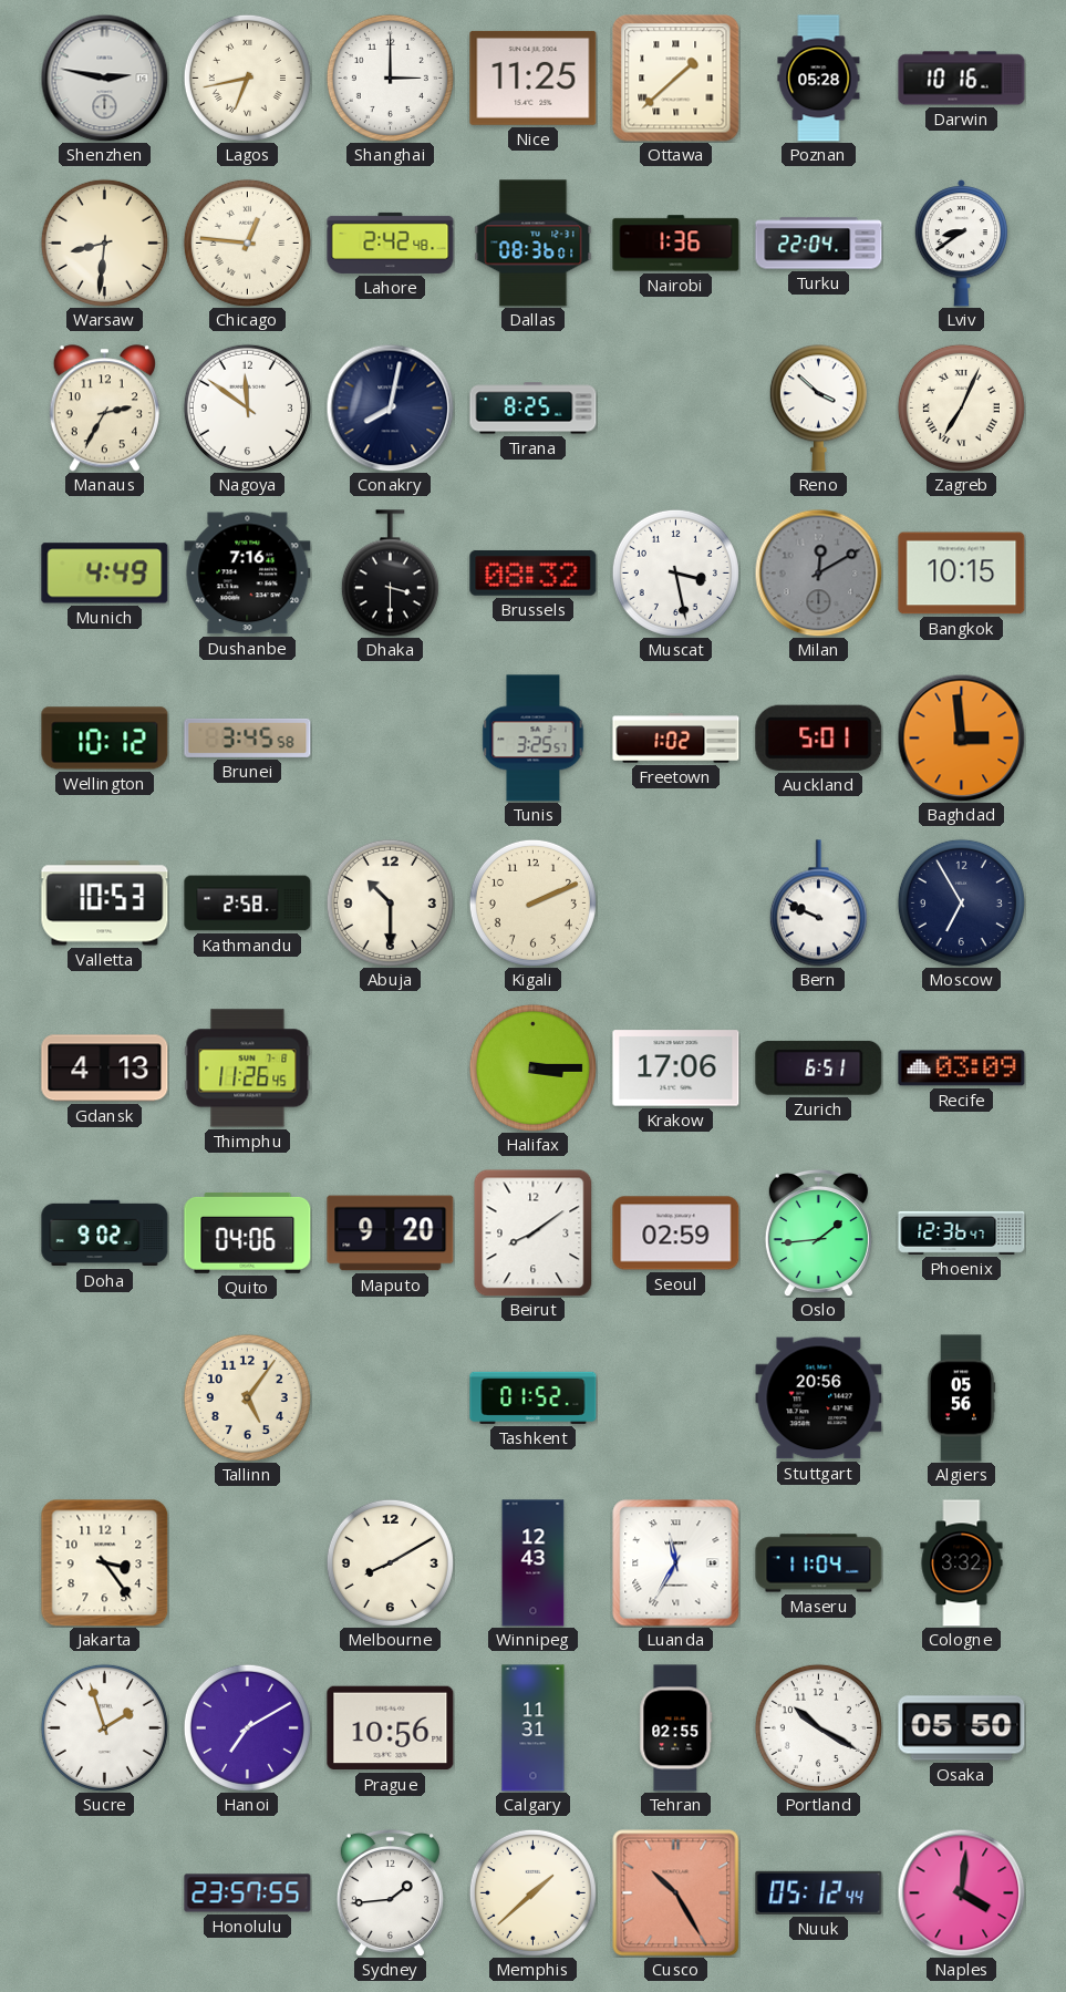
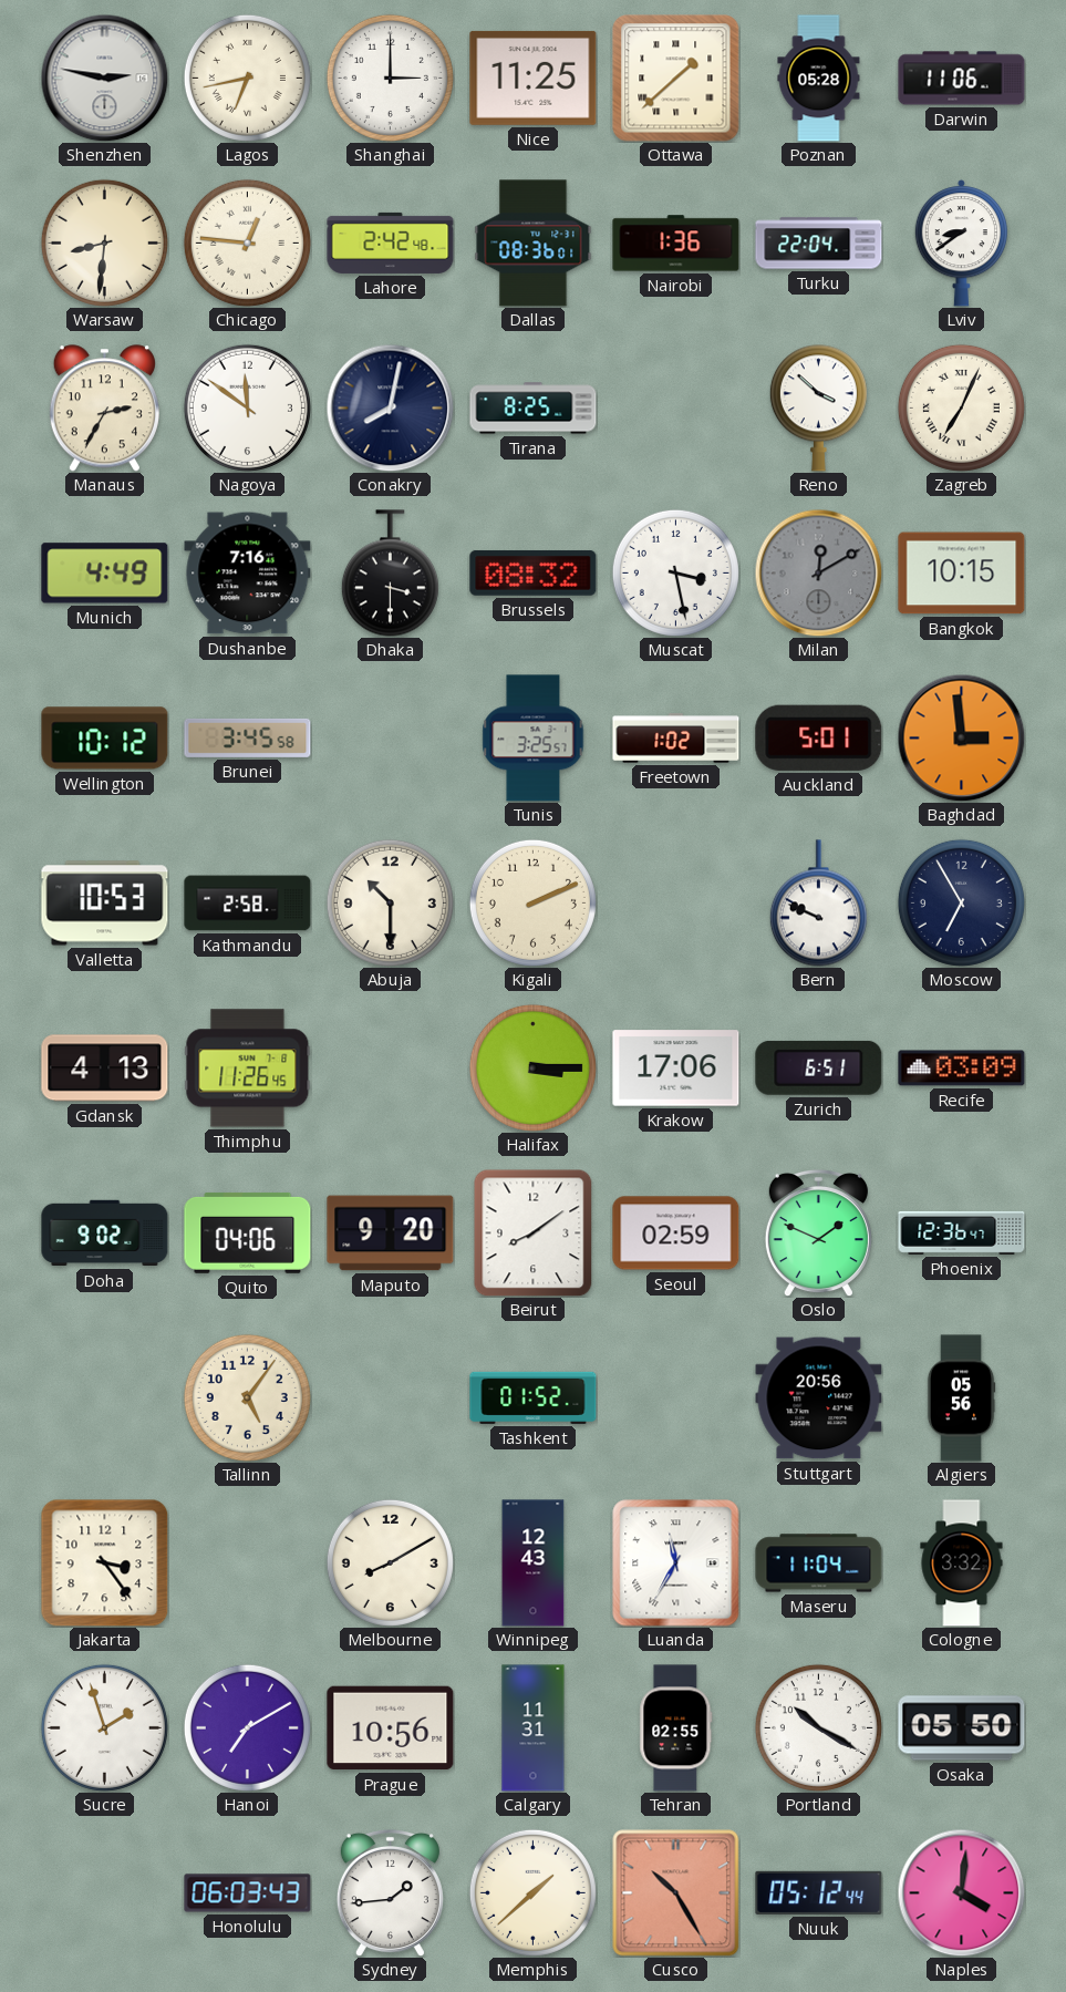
Darwin: 10:16 -> 11:06 (962, 79)
Oslo: 1:44 -> 1:49 (818, 1232)
Honolulu: 23:57 -> 06:03 (248, 1893)
